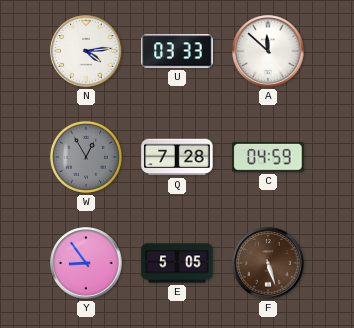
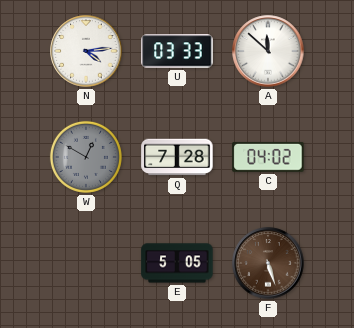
W: 12:55 -> 12:50 (86, 157)
C: 04:59 -> 04:02 (268, 157)
Y: 8:54 -> none (86, 263)
